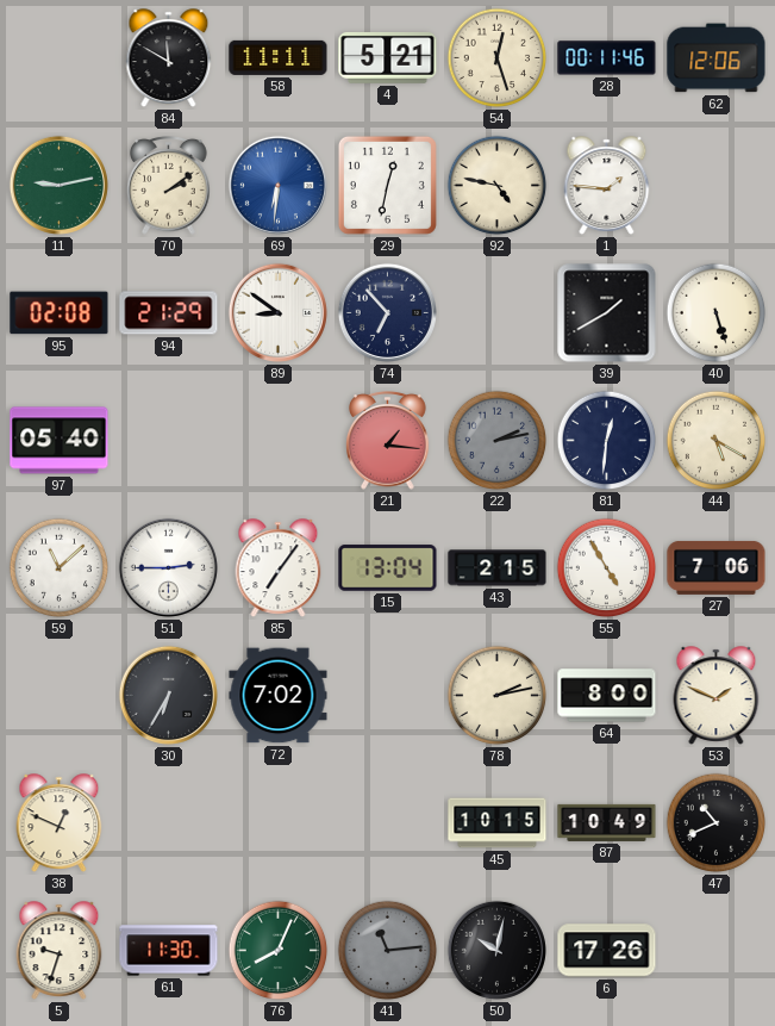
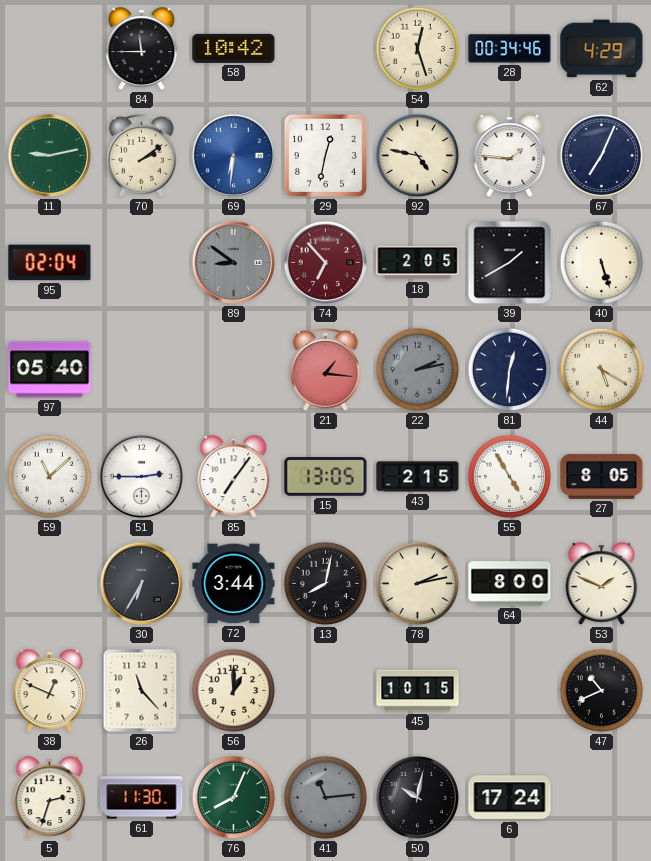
84: 11:50 -> 11:45 (142, 49)
58: 11:11 -> 10:42 (234, 48)
4: 5:21 -> none (388, 57)
28: 00:11 -> 00:34 (510, 49)
62: 12:06 -> 4:29 (602, 49)
67: none -> 7:04 (602, 156)
95: 02:08 -> 02:04 (50, 263)
94: 21:29 -> none (169, 313)
89 dial: white -> grey (233, 262)
74 dial: navy -> burgundy (325, 262)
18: none -> 2:05 (418, 263)
15: 13:04 -> 13:05 (326, 477)
27: 7:06 -> 8:05 (602, 476)
72: 7:02 -> 3:44 (234, 584)
13: none -> 8:02 (326, 584)
26: none -> 11:23 (142, 691)
56: none -> 1:00 (234, 691)
87: 10:49 -> none (607, 822)
5: 9:33 -> 2:33 (50, 798)
6: 17:26 -> 17:24 (510, 798)
